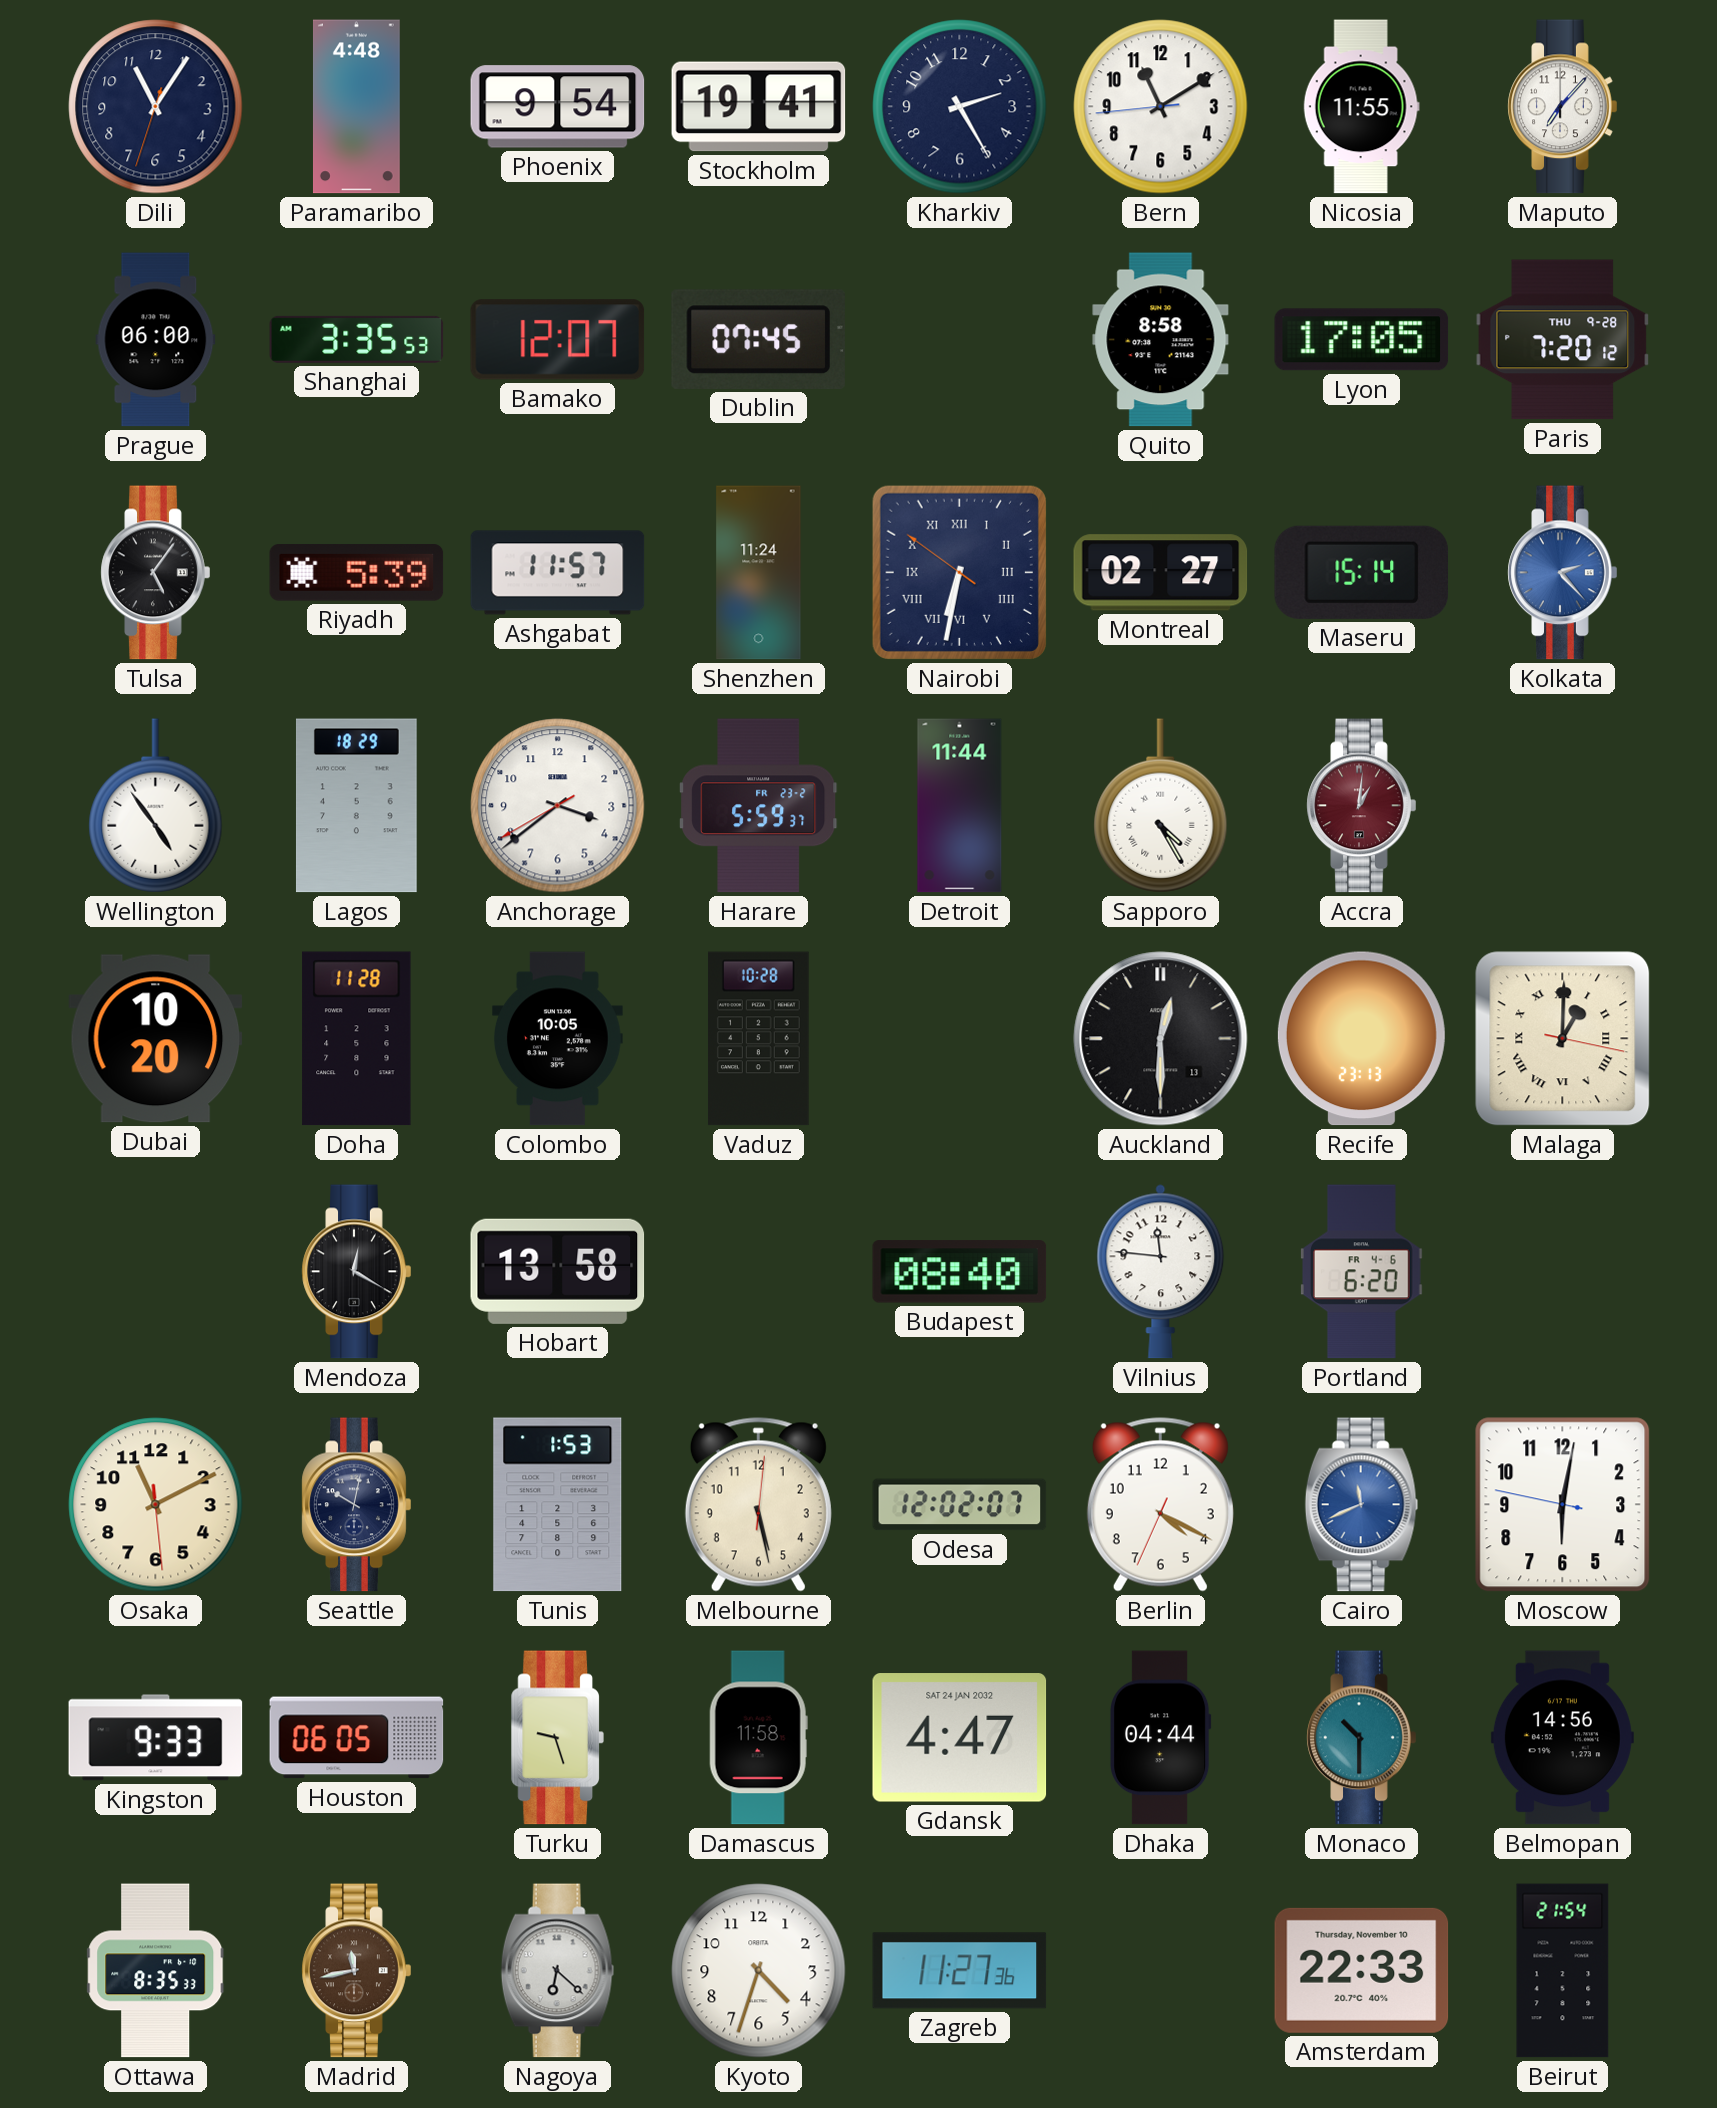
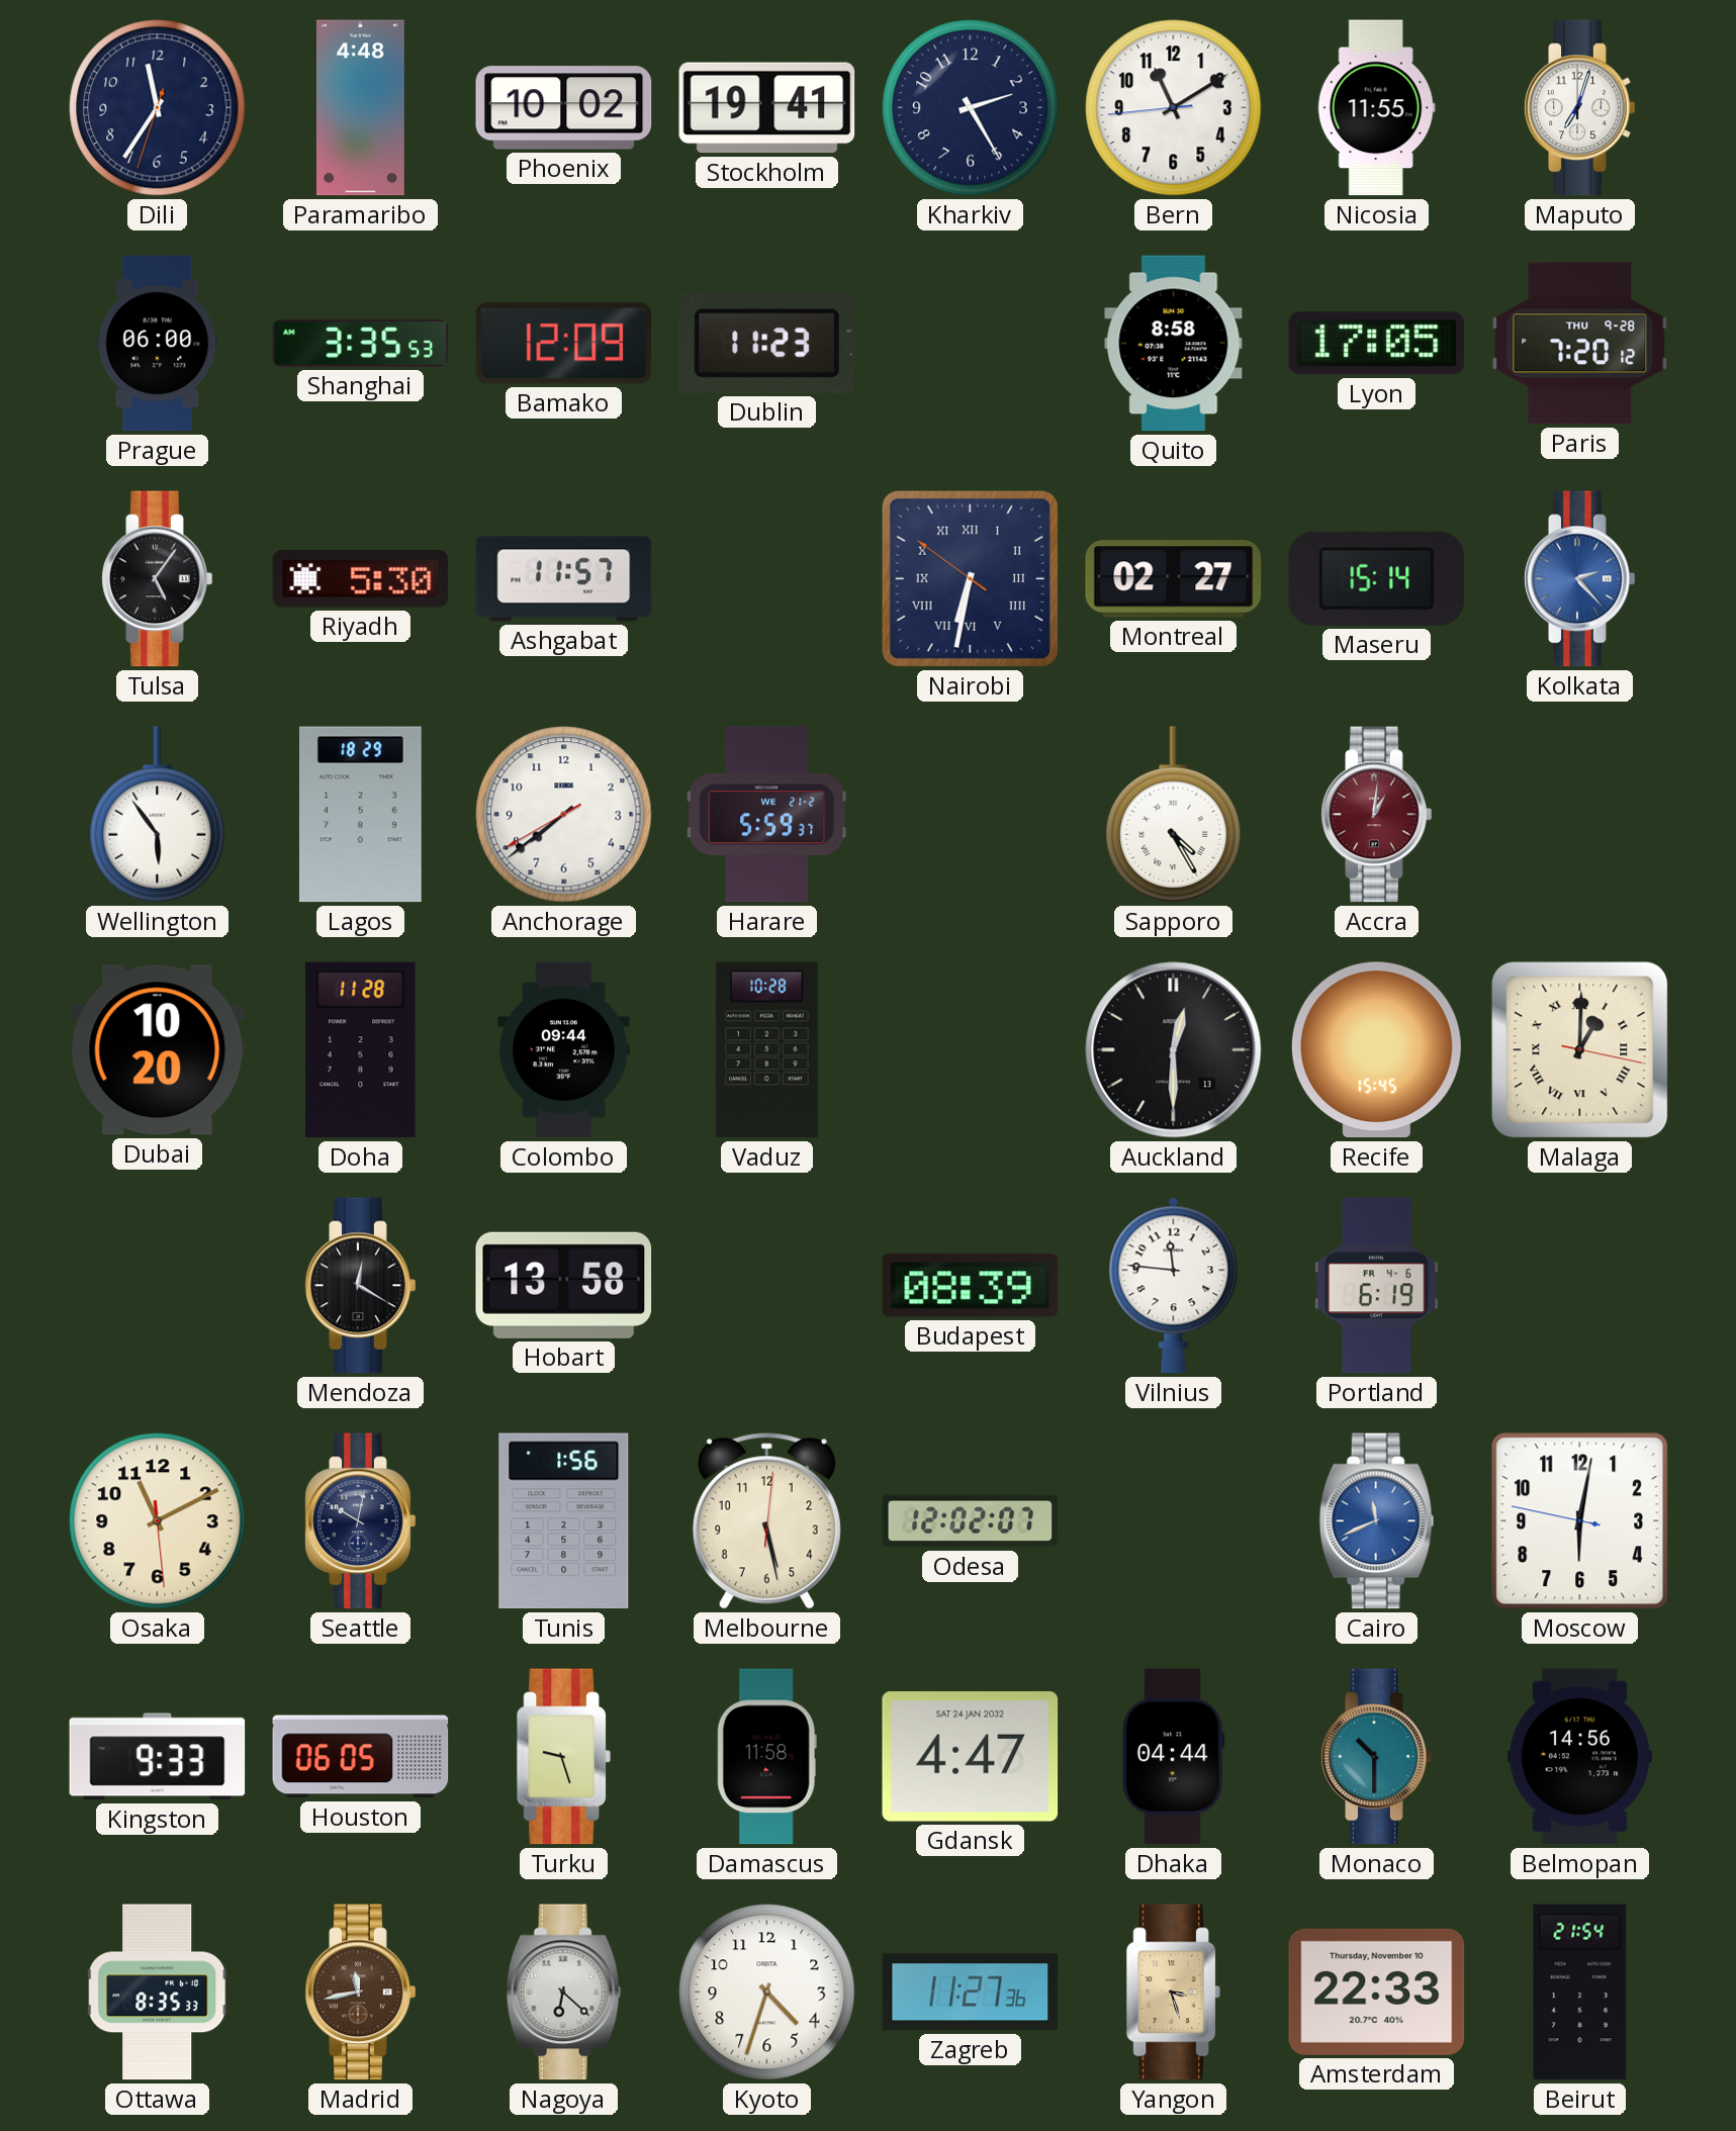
Dili: 11:05 -> 11:35 (158, 108)
Phoenix: 9:54 -> 10:02 (564, 108)
Maputo: 7:07 -> 7:03 (1580, 108)
Bamako: 12:07 -> 12:09 (564, 344)
Dublin: 07:45 -> 11:23 (766, 343)
Riyadh: 5:39 -> 5:30 (361, 578)
Shenzhen: 11:24 -> none (759, 573)
Wellington: 4:54 -> 5:54 (158, 815)
Anchorage: 3:38 -> 7:38 (564, 815)
Harare date: FR 23-2 -> WE 21-2 (767, 815)
Detroit: 11:44 -> none (960, 806)
Colombo: 10:05 -> 09:44 (564, 1050)
Recife: 23:13 -> 15:45 (1376, 1050)
Budapest: 08:40 -> 08:39 (971, 1286)
Portland: 6:20 -> 6:19 (1377, 1286)
Tunis: 1:53 -> 1:56 (564, 1521)
Berlin: 4:19 -> none (1160, 1505)
Yangon: none -> 3:27 (1173, 1993)
